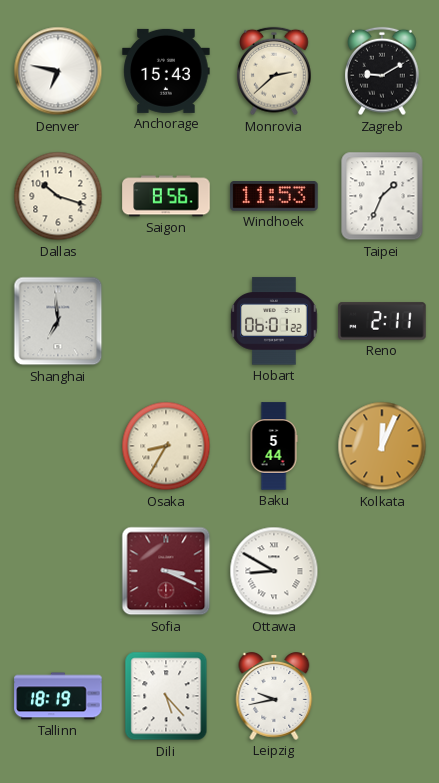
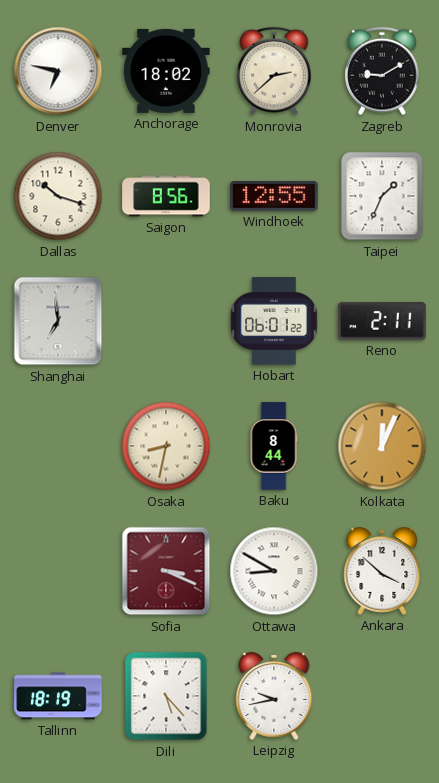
Anchorage: 15:43 -> 18:02 (166, 71)
Windhoek: 11:53 -> 12:55 (274, 197)
Osaka: 8:35 -> 8:32 (166, 446)
Baku: 5:44 -> 8:44 (274, 446)
Ankara: none -> 3:52 (382, 572)
